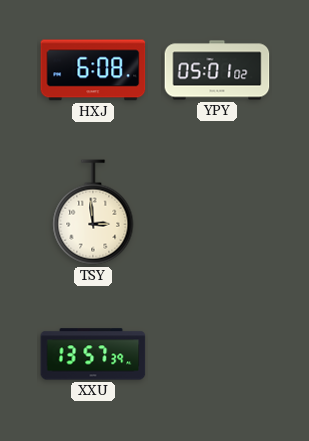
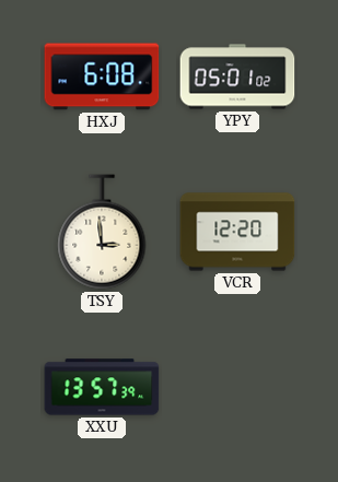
VCR: none -> 12:20 (237, 232)
